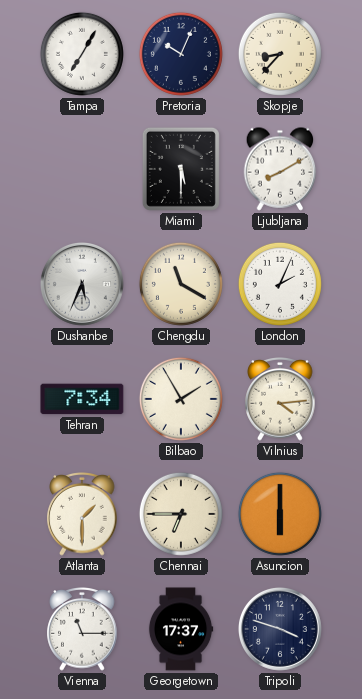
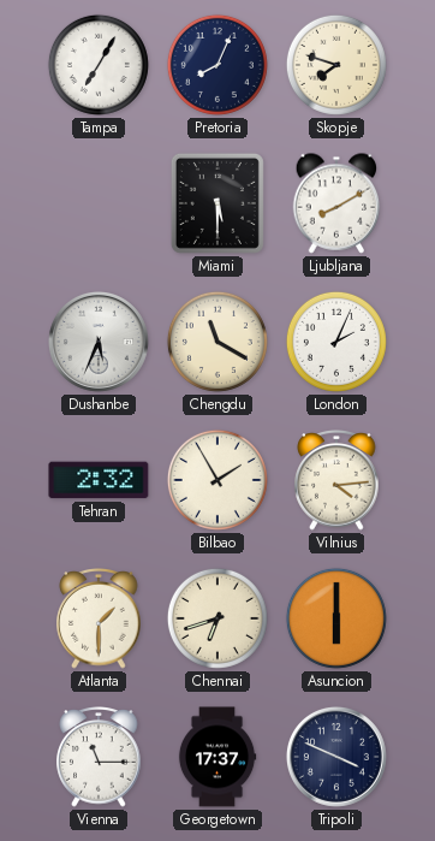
Pretoria: 10:04 -> 8:04 (218, 65)
Skopje: 8:37 -> 7:48 (336, 65)
Tehran: 7:34 -> 2:32 (99, 480)
Chennai: 6:45 -> 6:42 (218, 618)
Tripoli: 3:48 -> 3:49 (336, 757)
